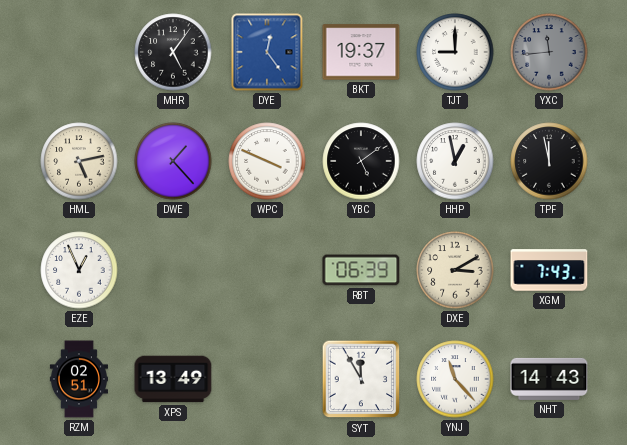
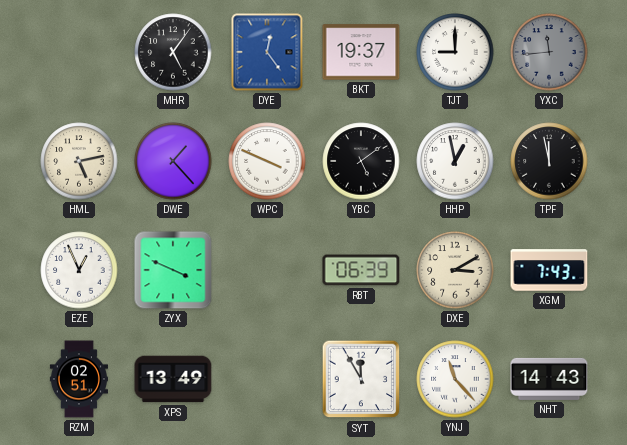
ZYX: none -> 3:49 (173, 270)
